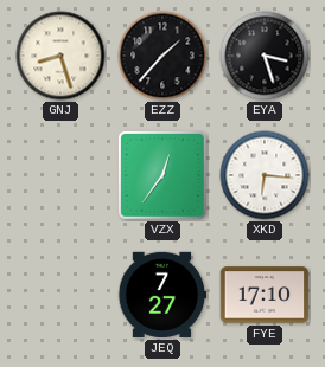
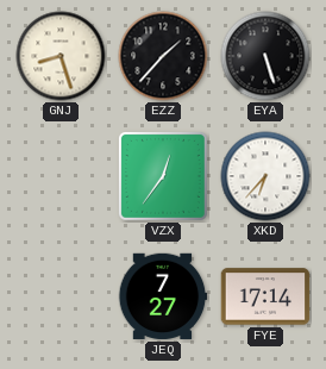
EYA: 3:27 -> 5:27 (265, 56)
XKD: 6:16 -> 6:37 (265, 176)
FYE: 17:10 -> 17:14 (265, 296)
